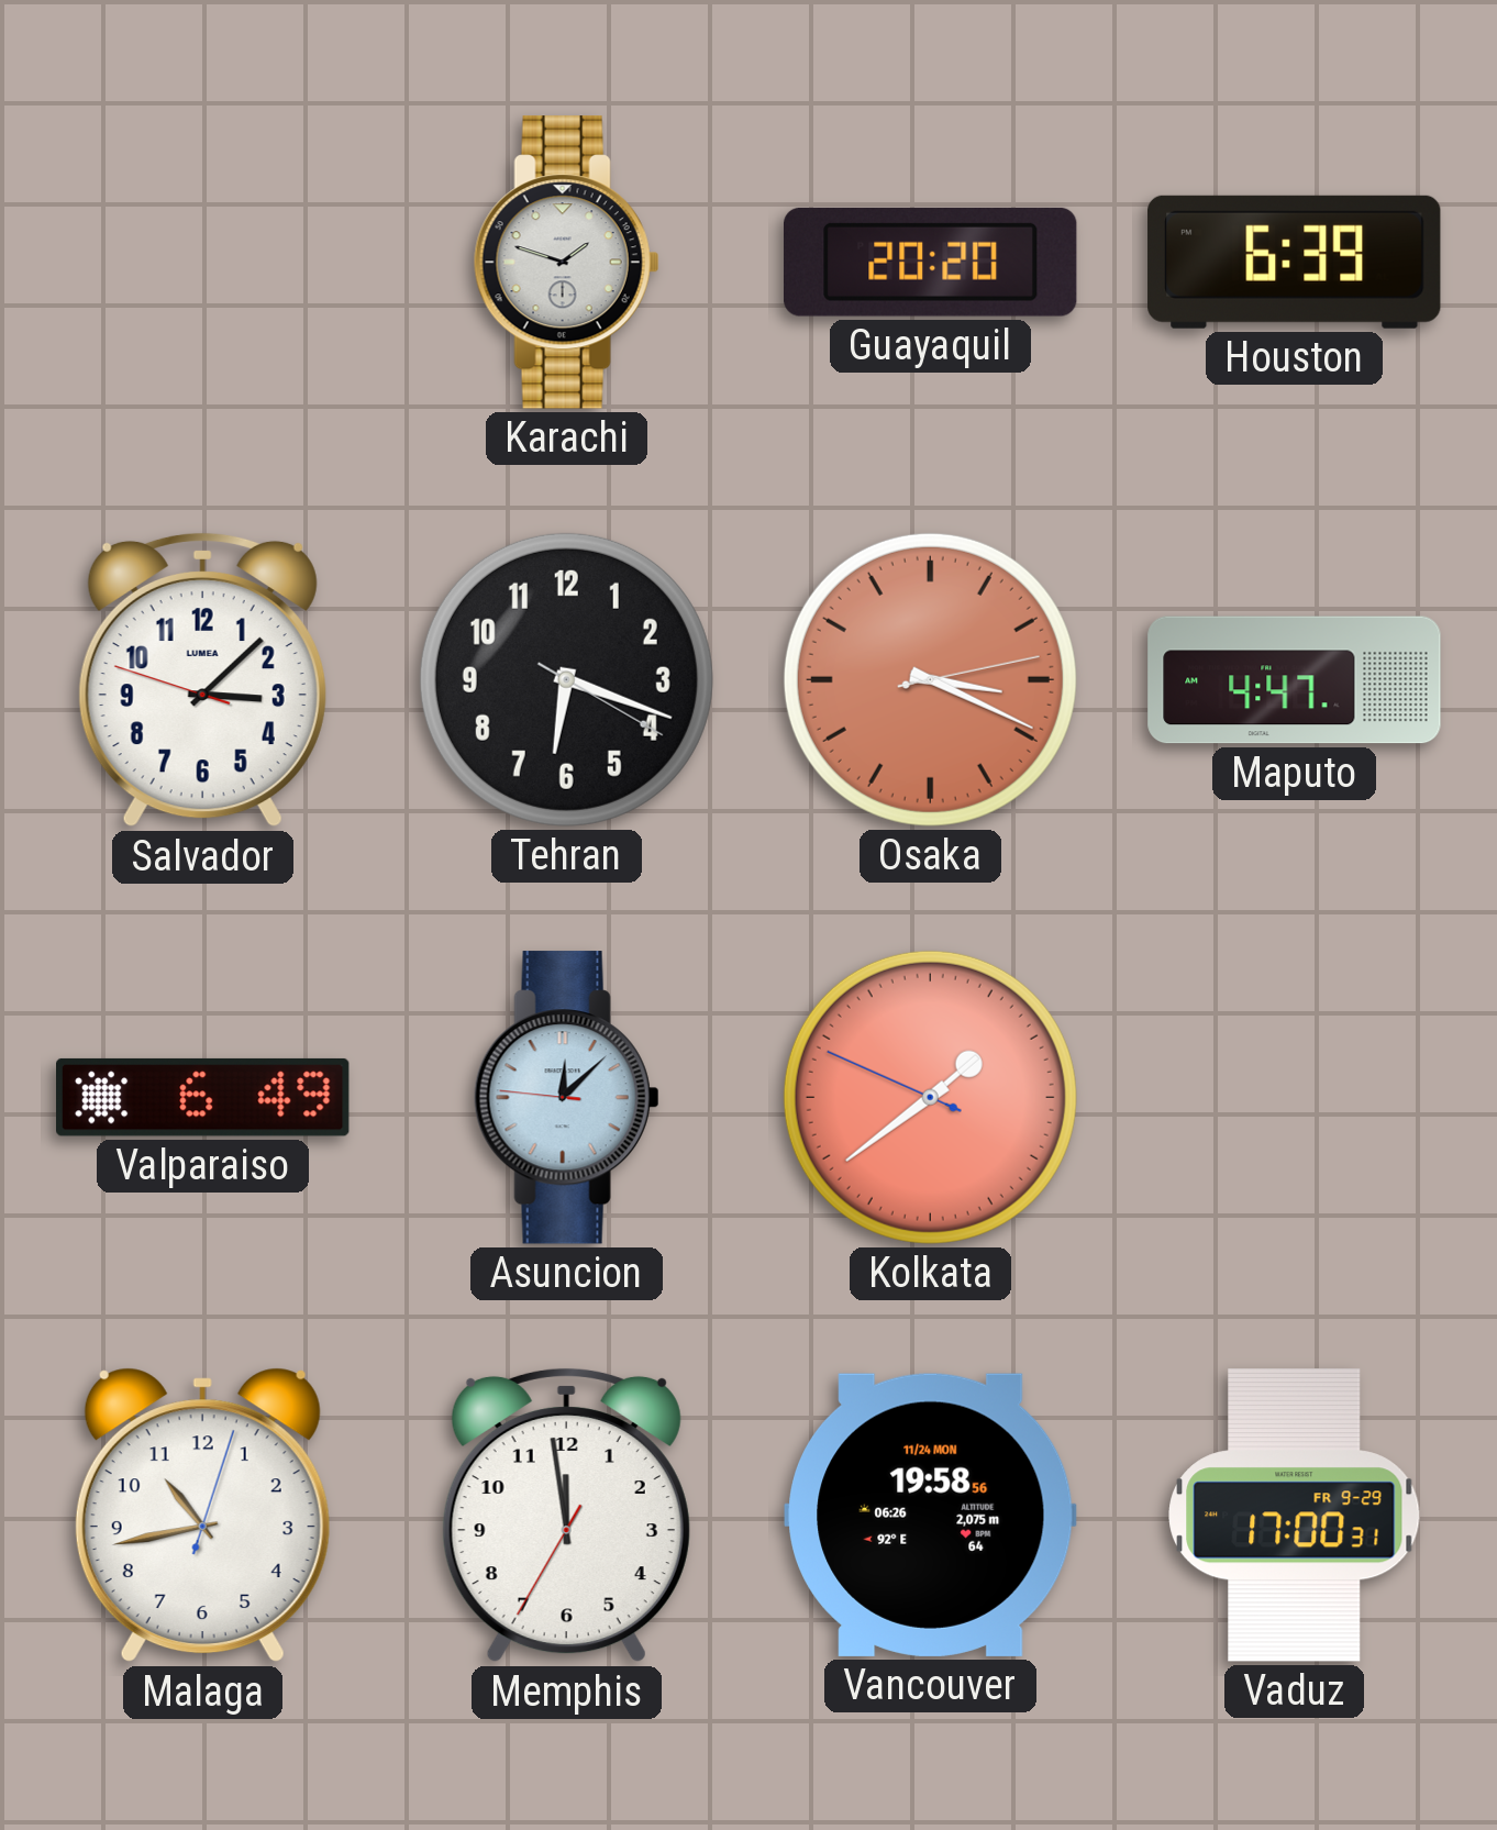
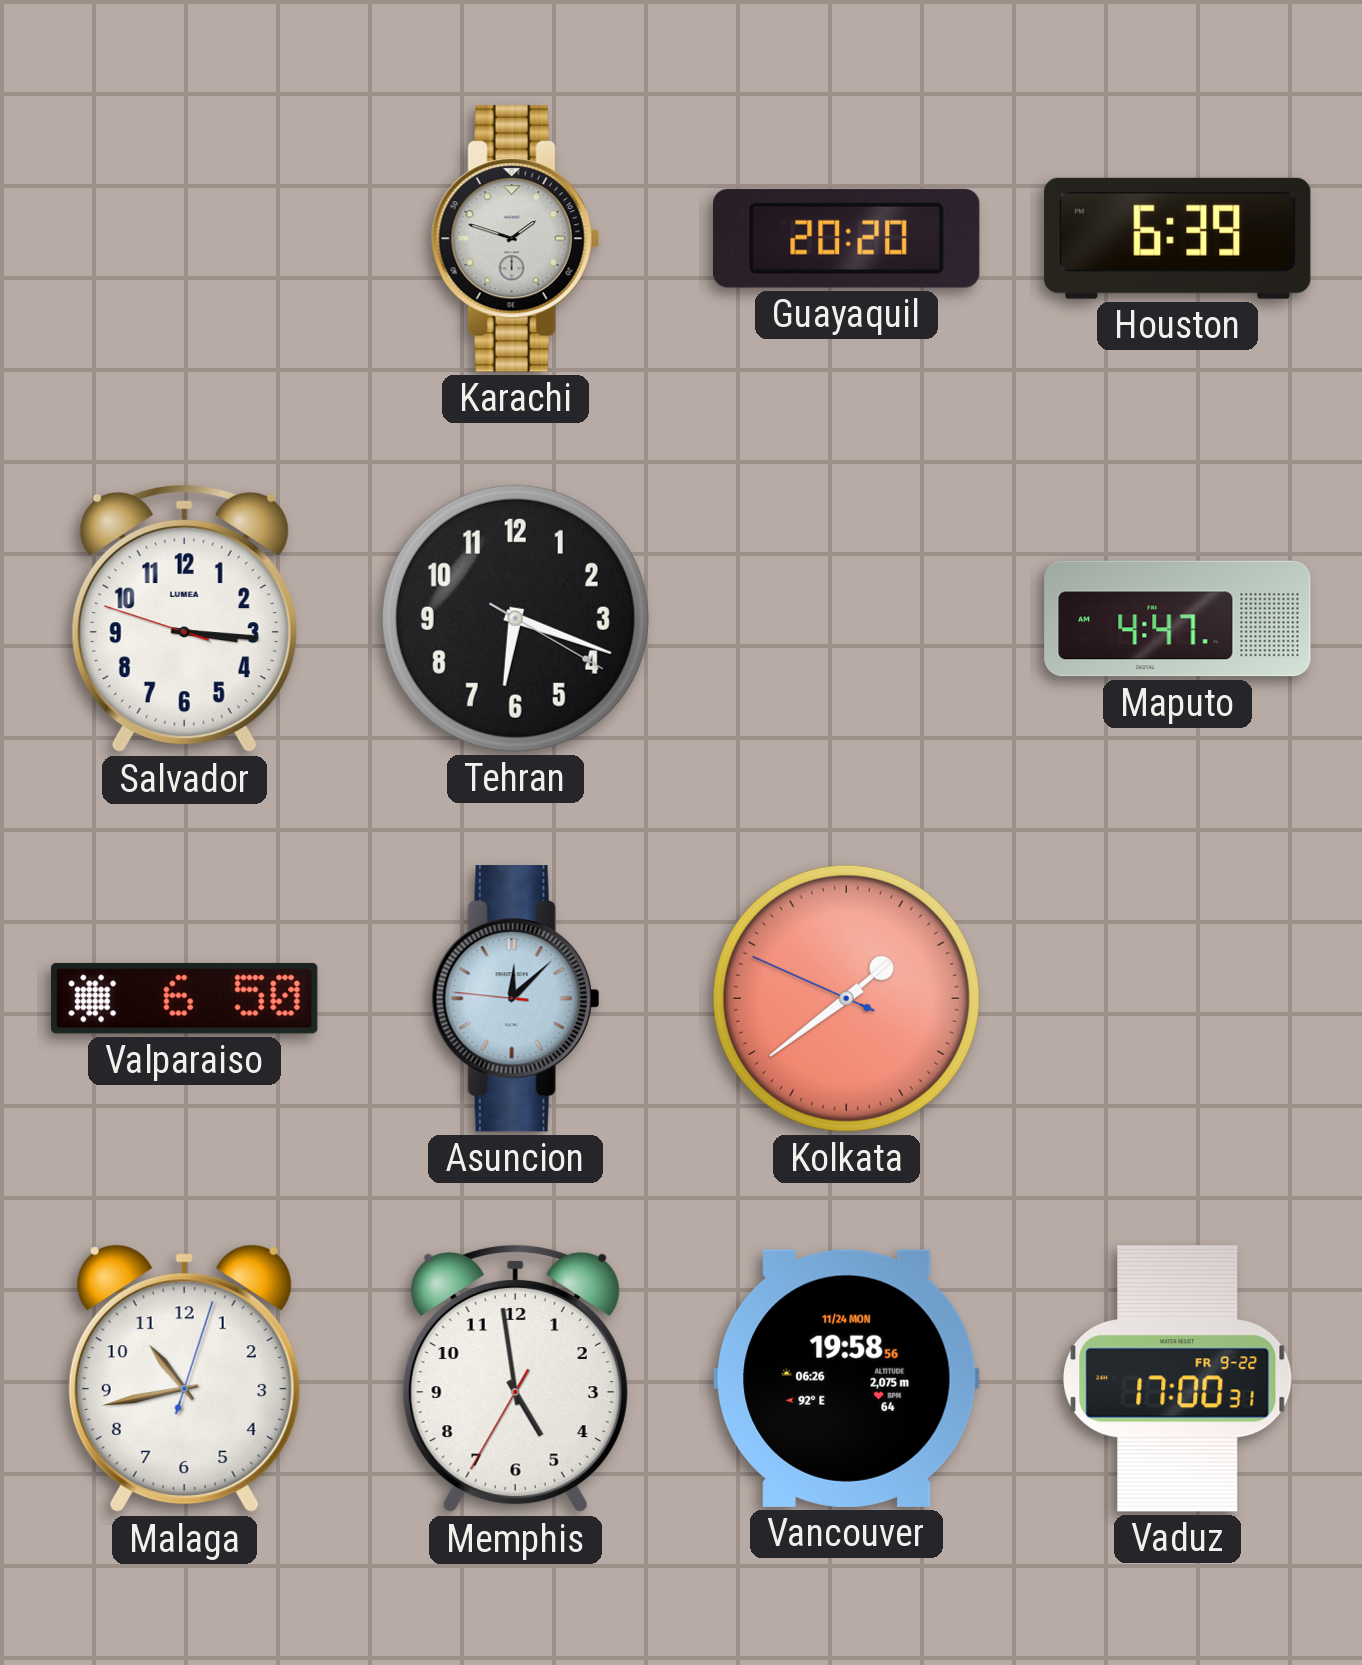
Salvador: 3:07 -> 3:15 (184, 619)
Osaka: 3:19 -> none (930, 679)
Valparaiso: 6:49 -> 6:50 (184, 998)
Memphis: 11:58 -> 4:58 (515, 1379)
Vaduz date: FR 9-29 -> FR 9-22 (1178, 1379)
